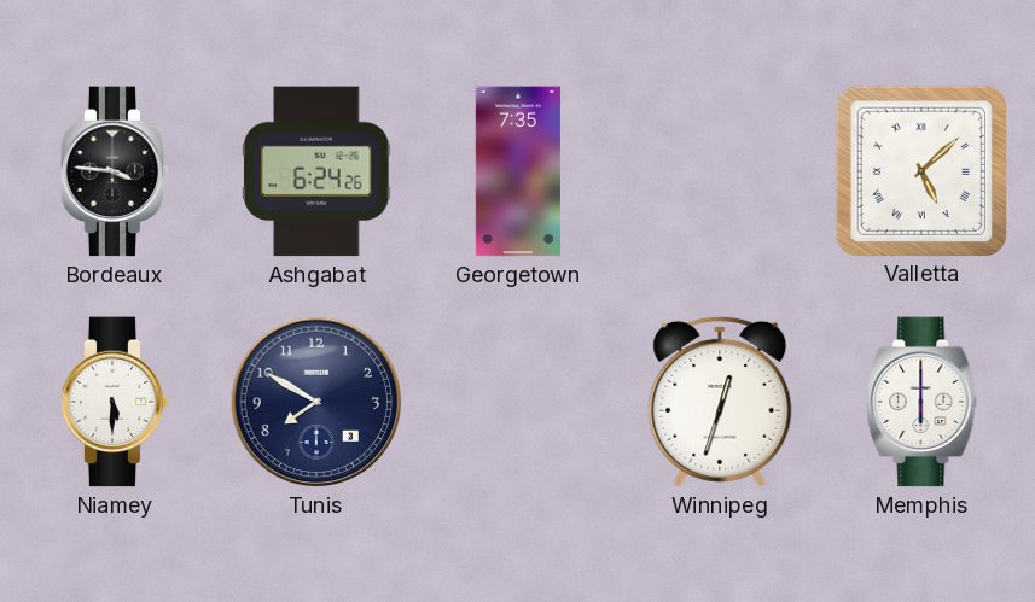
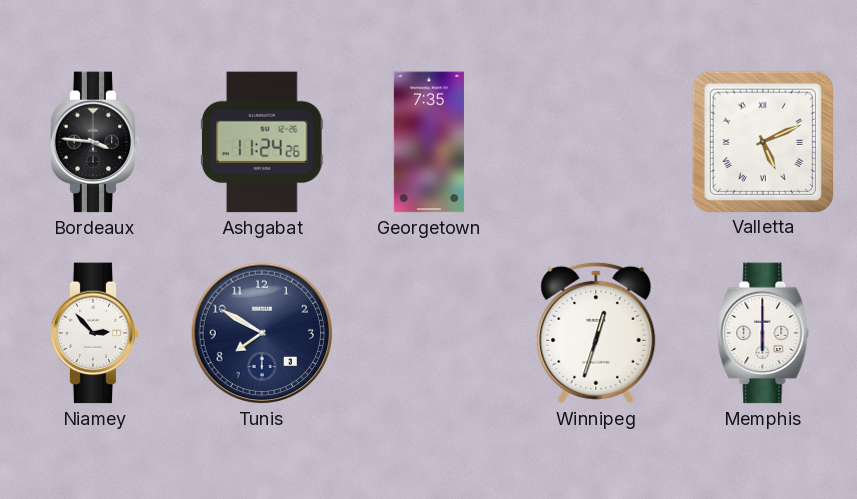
Ashgabat: 6:24 -> 11:24 (263, 142)
Valletta: 5:08 -> 5:11 (762, 141)
Niamey: 5:30 -> 2:53 (95, 333)
